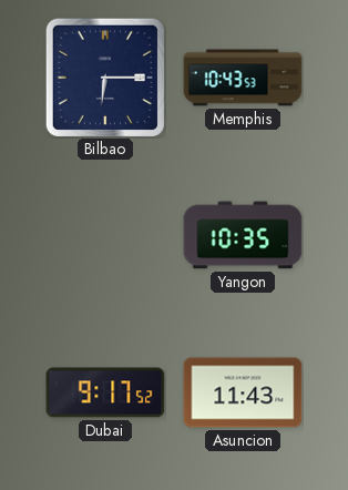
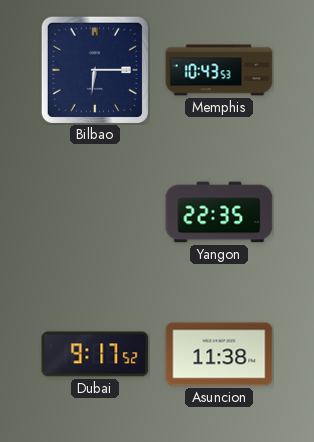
Yangon: 10:35 -> 22:35 (219, 212)
Asuncion: 11:43 -> 11:38 (219, 354)
